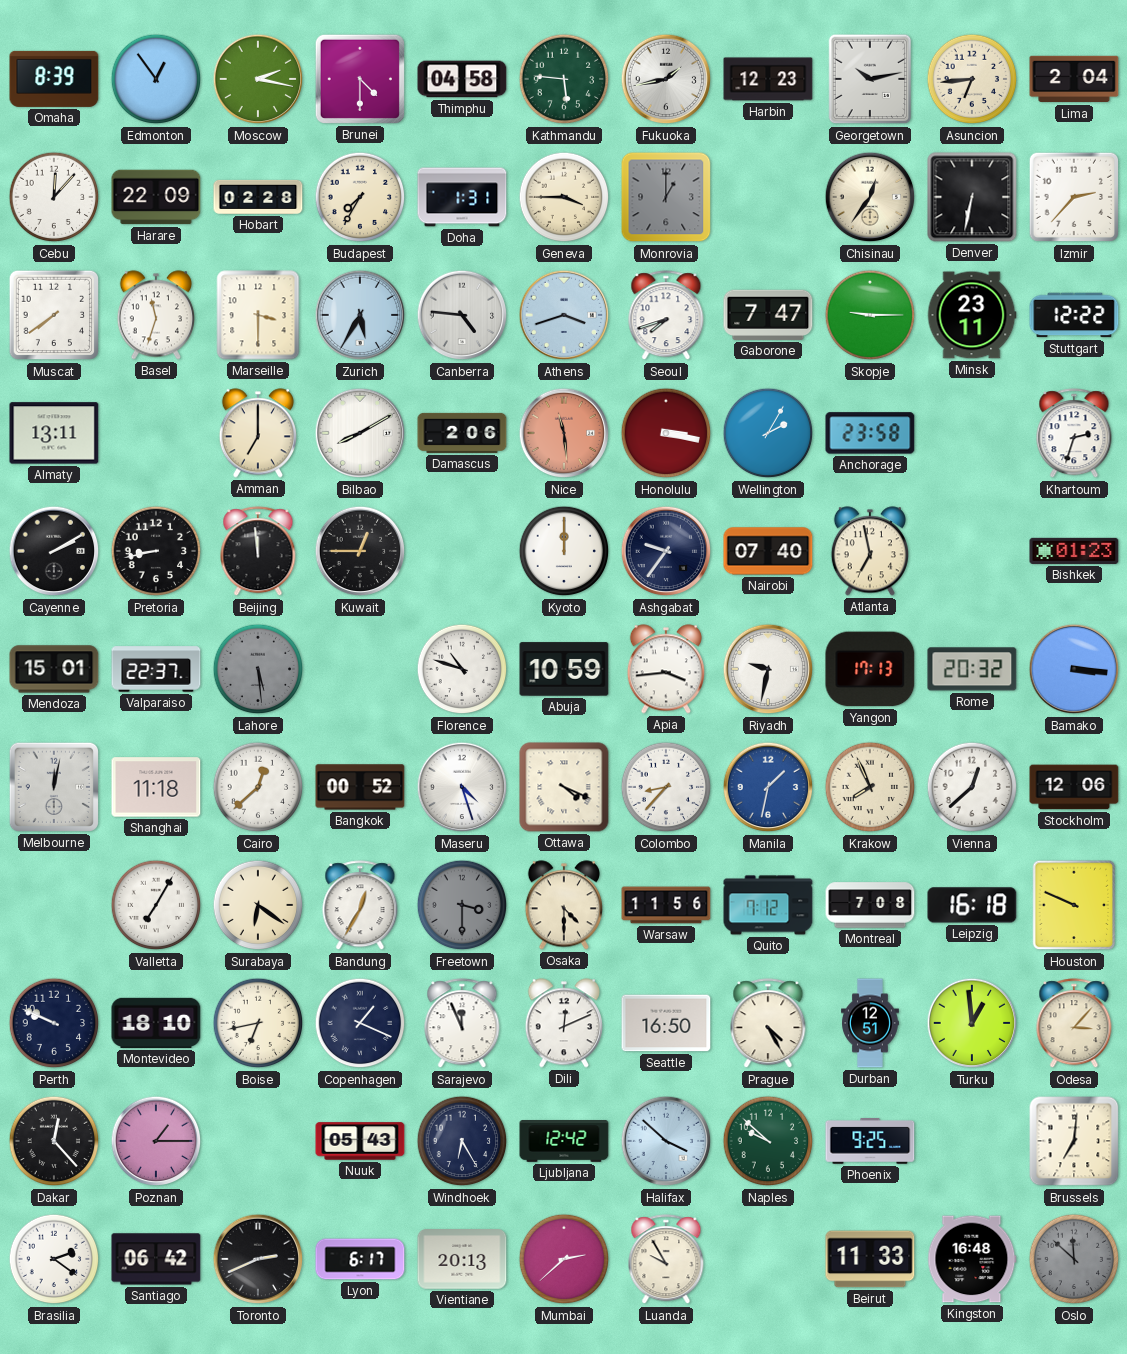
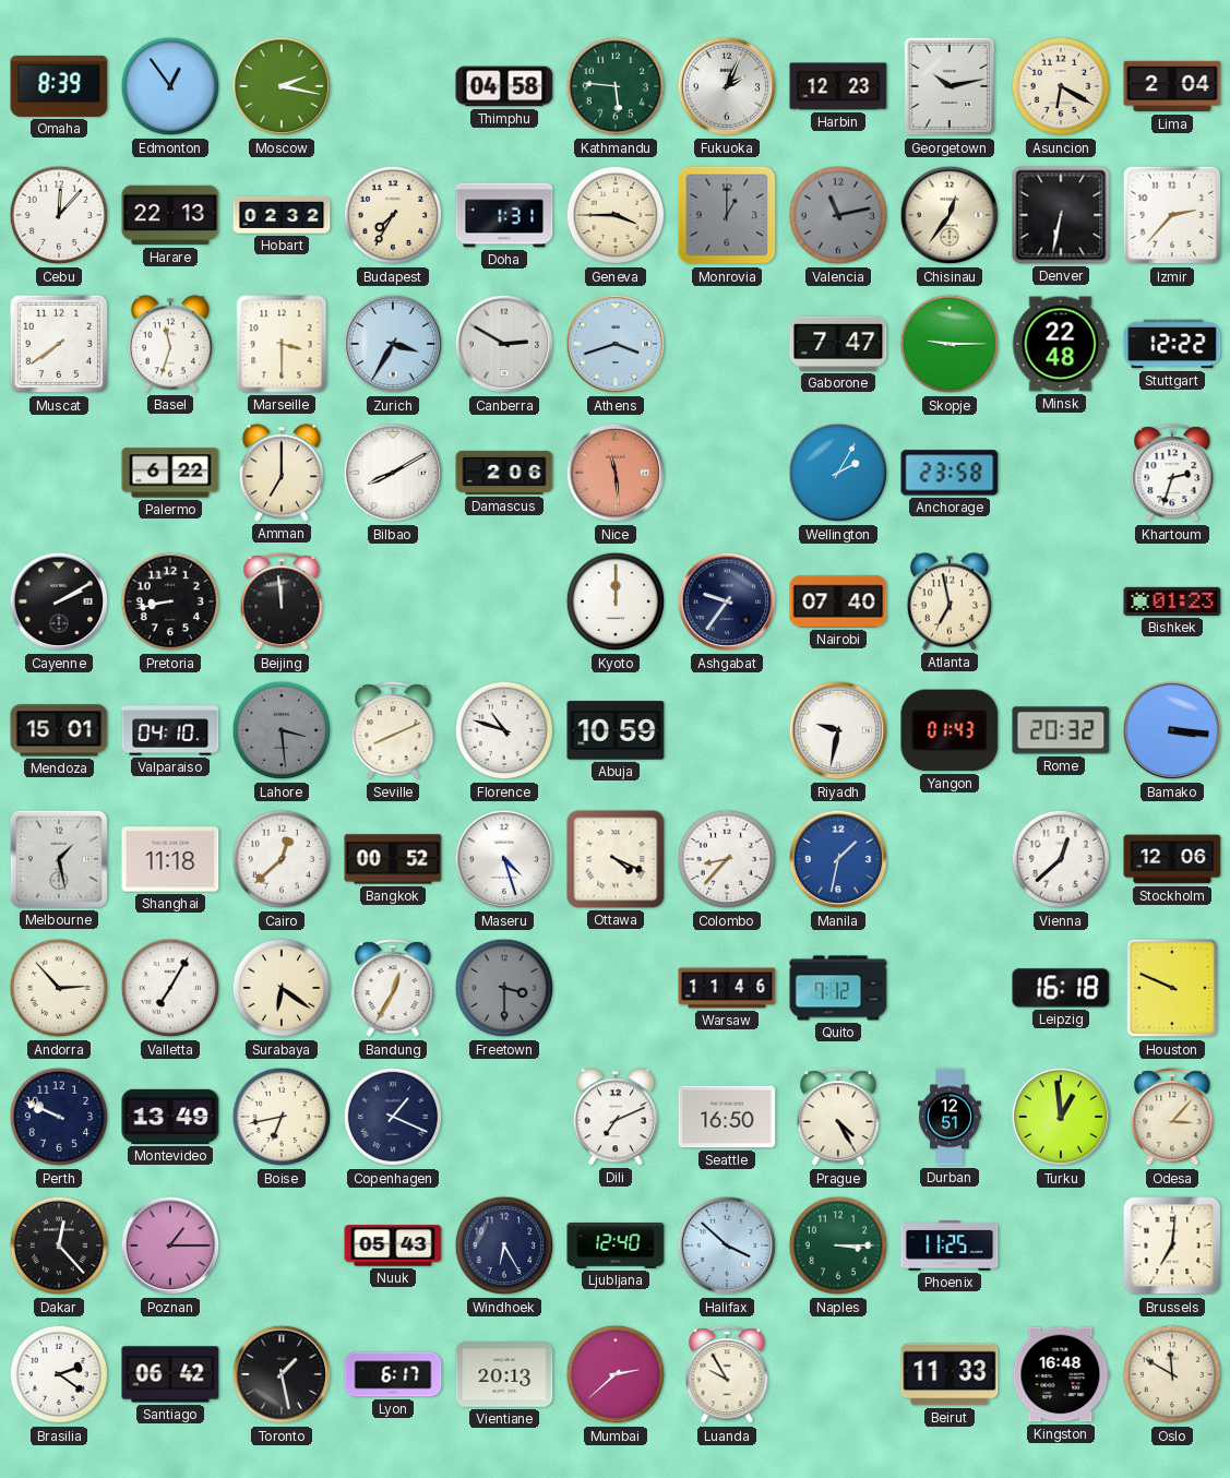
Brunei: 4:30 -> none (360, 79)
Fukuoka: 1:43 -> 2:04 (727, 86)
Asuncion: 6:44 -> 6:20 (1061, 86)
Harare: 22:09 -> 22:13 (170, 215)
Hobart: 02:28 -> 02:32 (282, 215)
Valencia: none -> 11:13 (838, 215)
Zurich: 5:35 -> 3:35 (393, 344)
Canberra: 4:46 -> 2:50 (504, 344)
Seoul: 7:42 -> none (666, 316)
Minsk: 23:11 -> 22:48 (1061, 344)
Almaty: 13:11 -> none (54, 433)
Palermo: none -> 6:22 (170, 473)
Honolulu: 3:17 -> none (666, 433)
Kuwait: 12:45 -> none (360, 551)
Valparaiso: 22:37 -> 04:10 (170, 730)
Lahore: 5:29 -> 3:29 (282, 730)
Seville: none -> 8:11 (393, 731)
Apia: 3:44 -> none (666, 669)
Yangon: 17:13 -> 01:43 (950, 730)
Melbourne: 12:02 -> 1:28 (59, 859)
Krakow: 7:56 -> none (870, 787)
Andorra: none -> 2:53 (59, 988)
Osaka: 4:30 -> none (564, 905)
Warsaw: 11:56 -> 11:46 (727, 988)
Montreal: 7:08 -> none (870, 905)
Montevideo: 18:10 -> 13:49 (170, 1117)
Sarajevo: 11:56 -> none (462, 1024)
Dili: 12:11 -> 7:11 (616, 1117)
Ljubljana: 12:42 -> 12:40 (616, 1245)
Naples: 9:52 -> 3:15 (838, 1245)
Phoenix: 9:25 -> 11:25 (950, 1247)
Toronto: 2:41 -> 1:28 (282, 1374)
Oslo: 11:52 -> 11:50 (1172, 1374)
Oslo dial: grey -> cream (1172, 1374)
